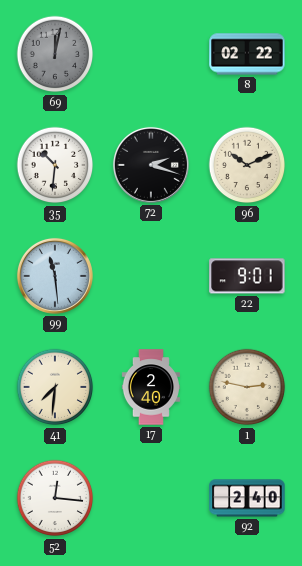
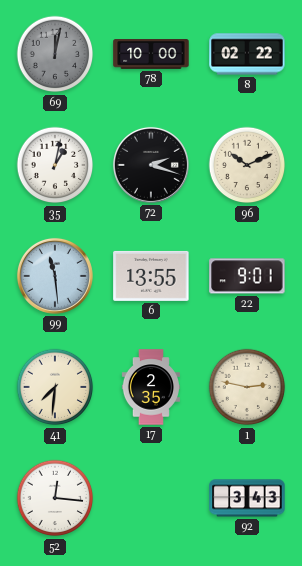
78: none -> 10:00 (151, 54)
35: 10:31 -> 1:02 (55, 165)
6: none -> 13:55 (151, 276)
17: 2:40 -> 2:35 (150, 387)
92: 2:40 -> 3:43 (247, 498)
